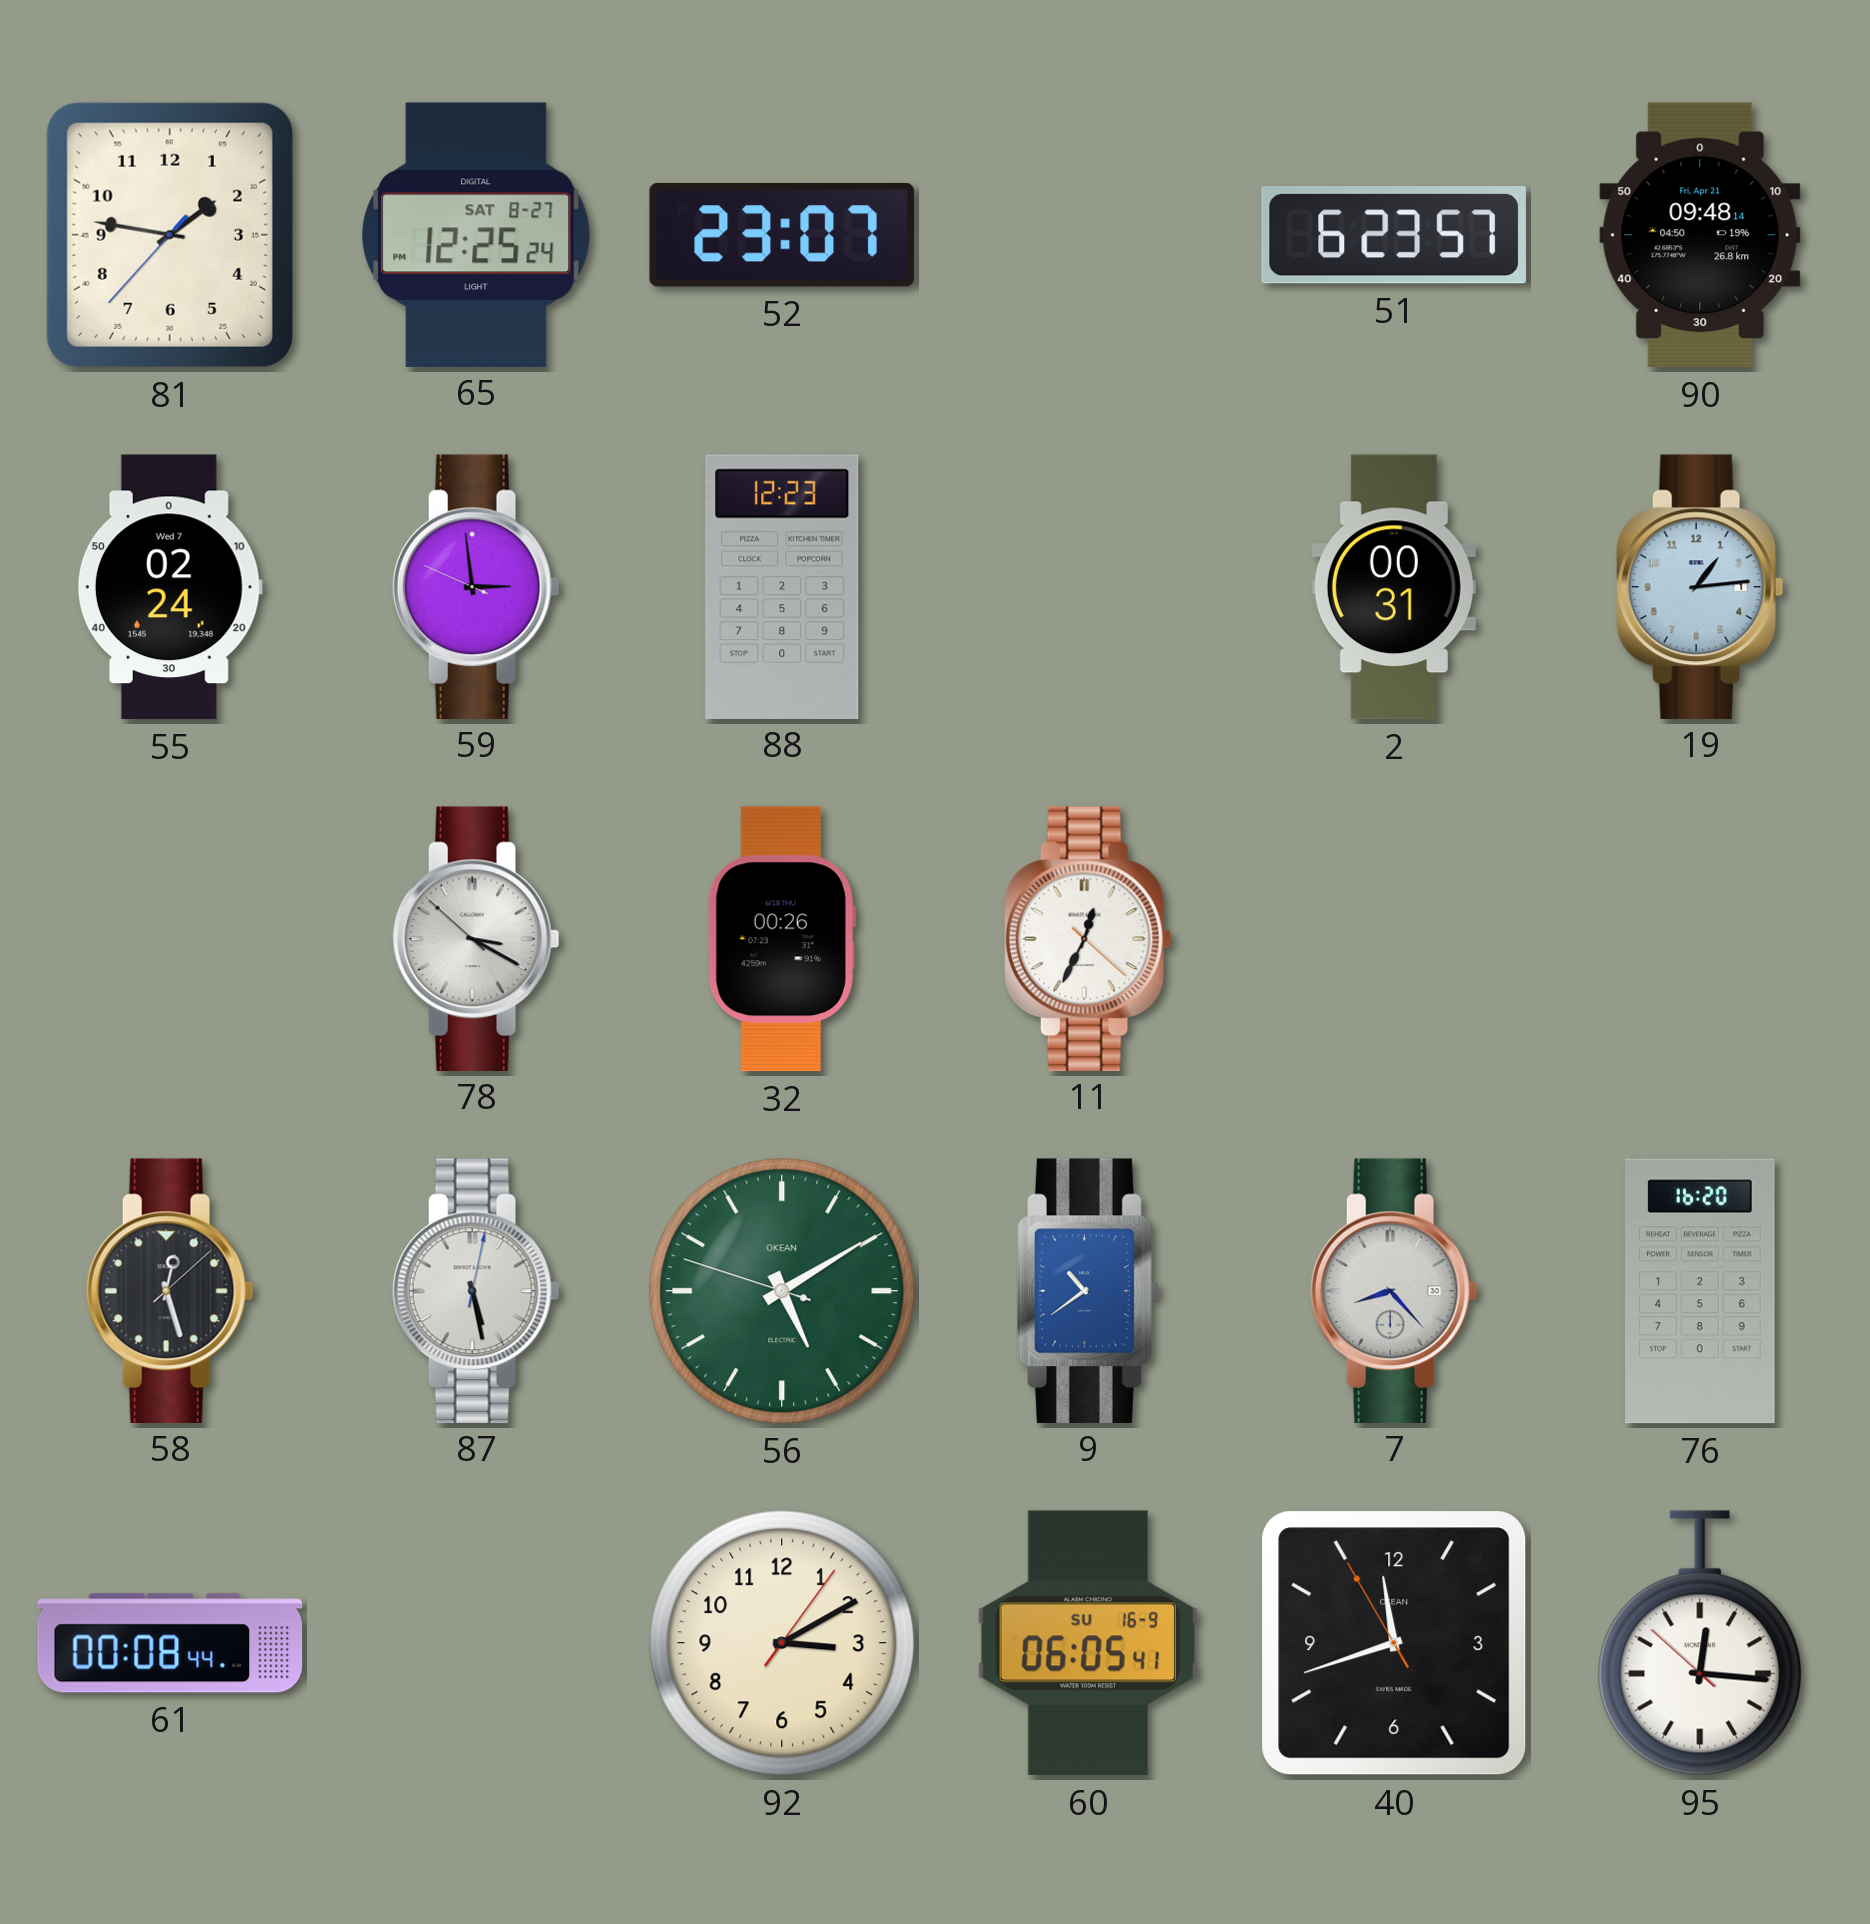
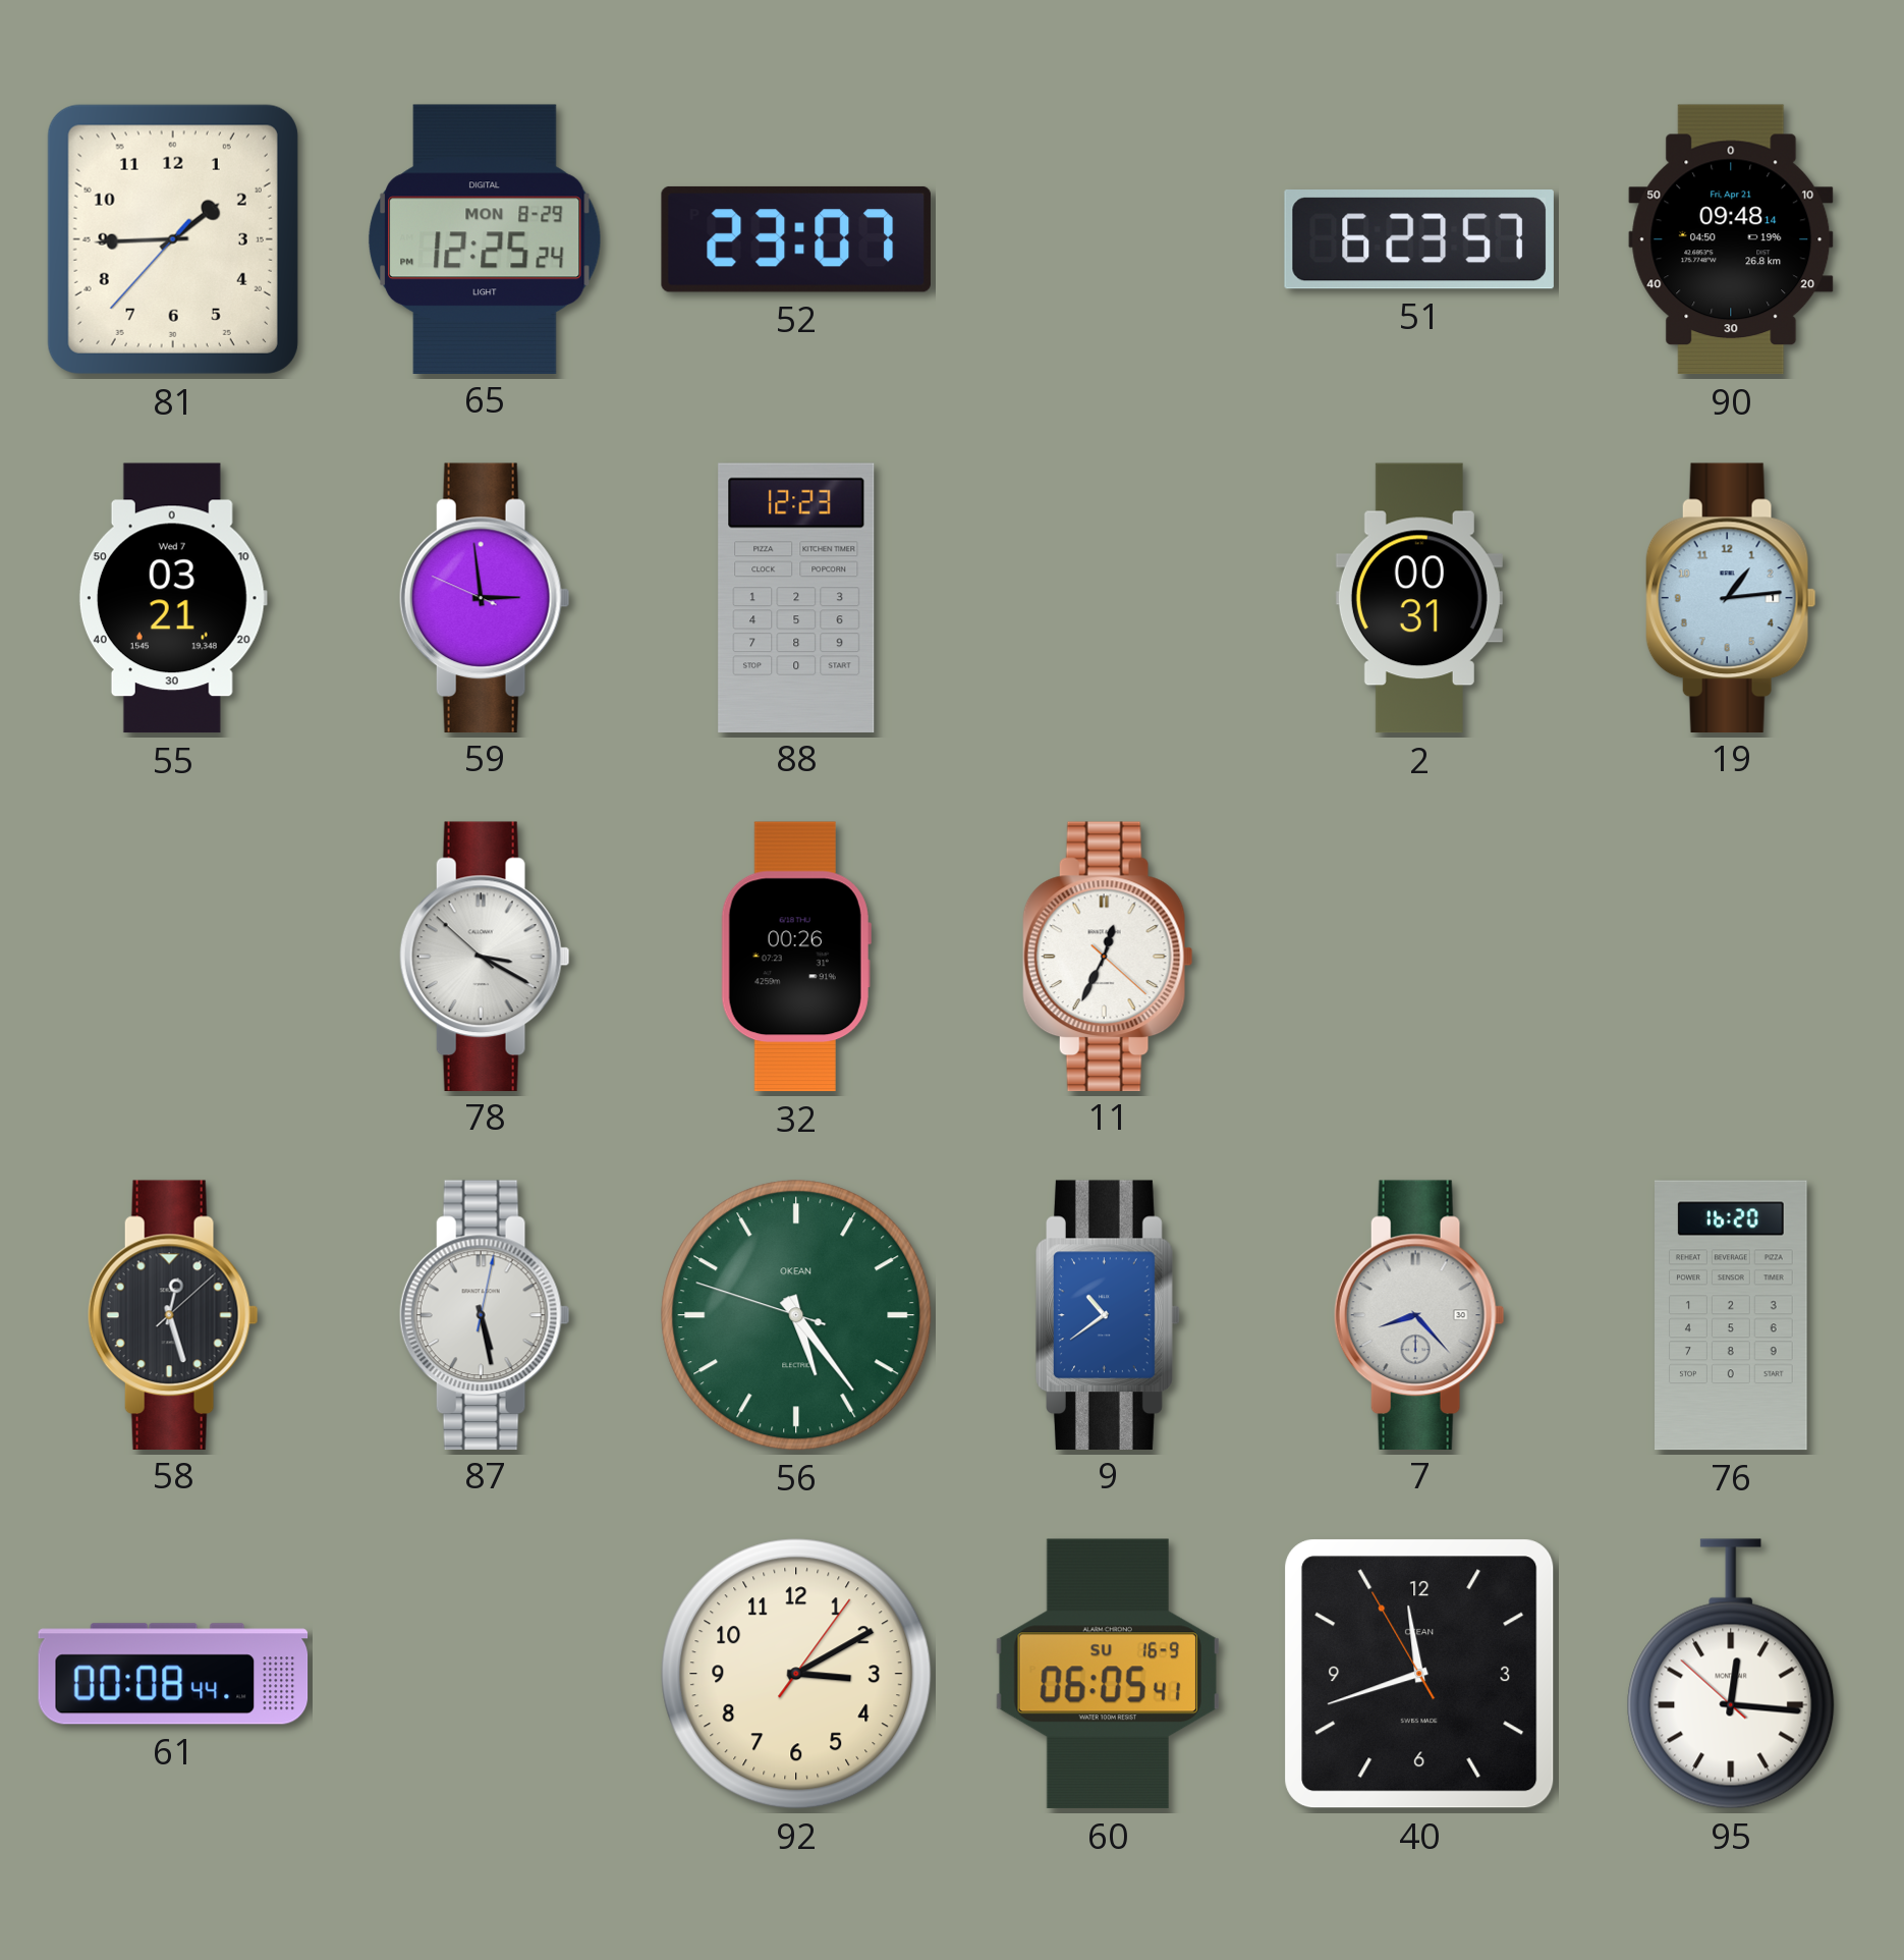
81: 1:46 -> 1:44 (173, 239)
65 date: SAT 8-27 -> MON 8-29 (486, 238)
55: 02:24 -> 03:21 (173, 598)
56: 5:09 -> 5:23 (796, 1315)
